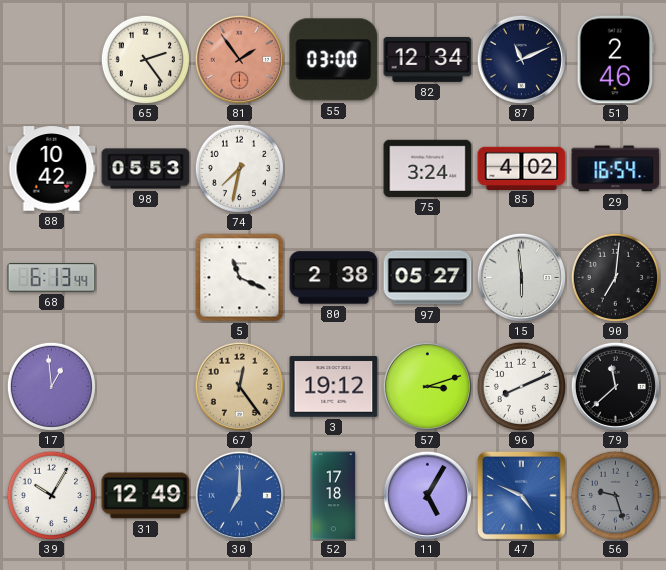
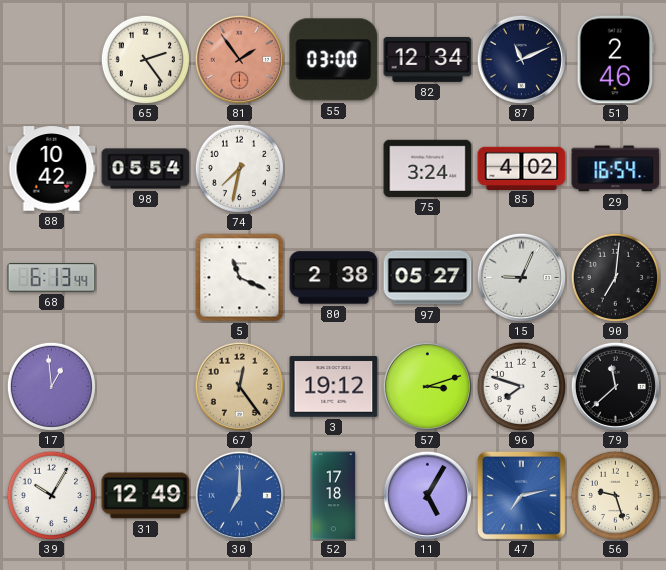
98: 05:53 -> 05:54 (146, 169)
15: 5:59 -> 9:04 (521, 277)
96: 8:11 -> 7:48 (521, 386)
47: 4:49 -> 7:13 (521, 495)
56 dial: grey -> cream (615, 495)
